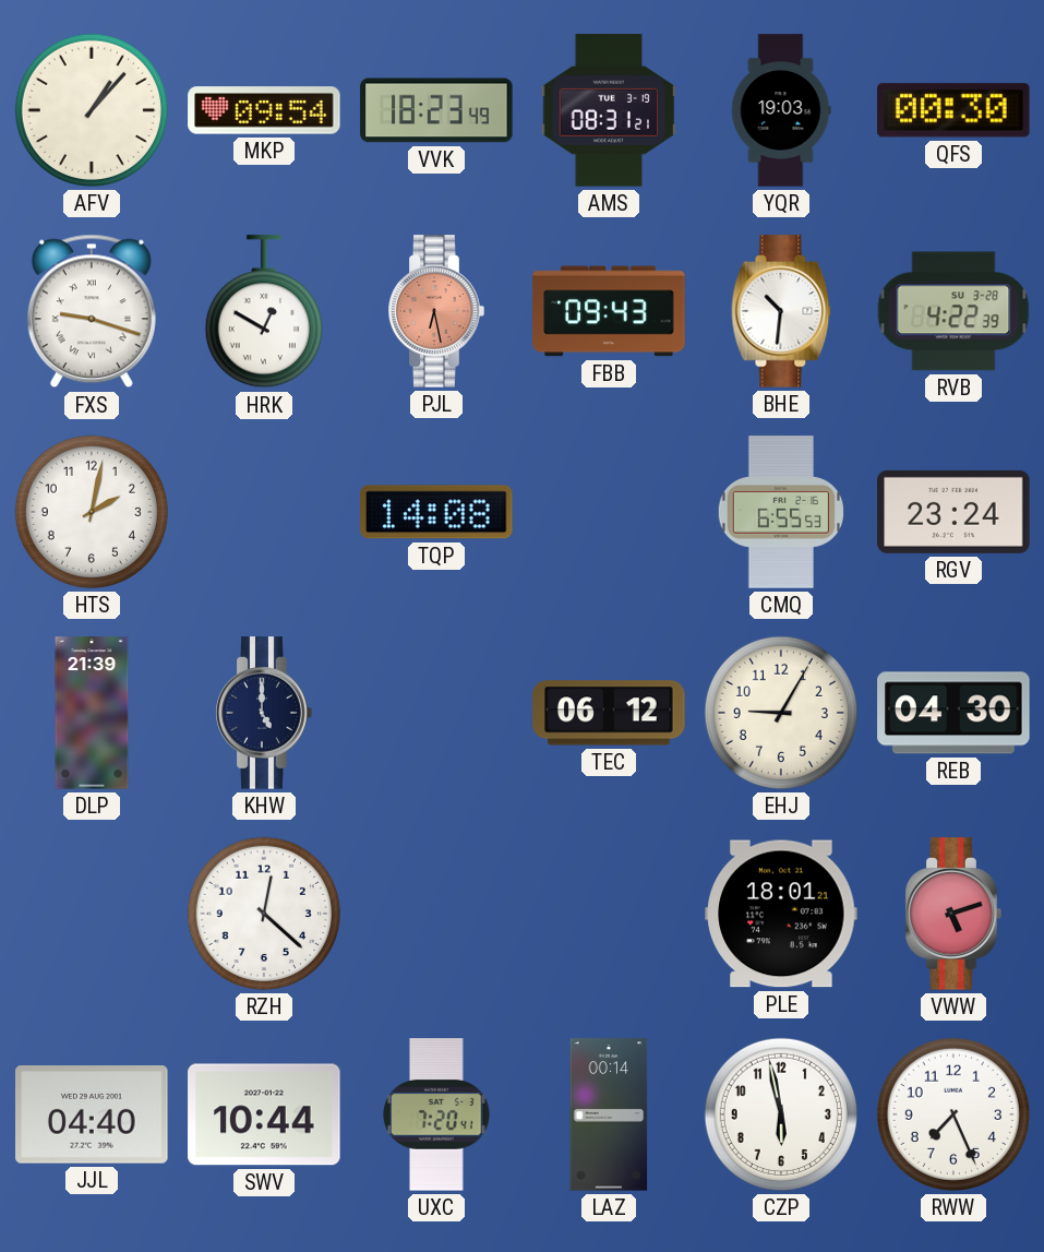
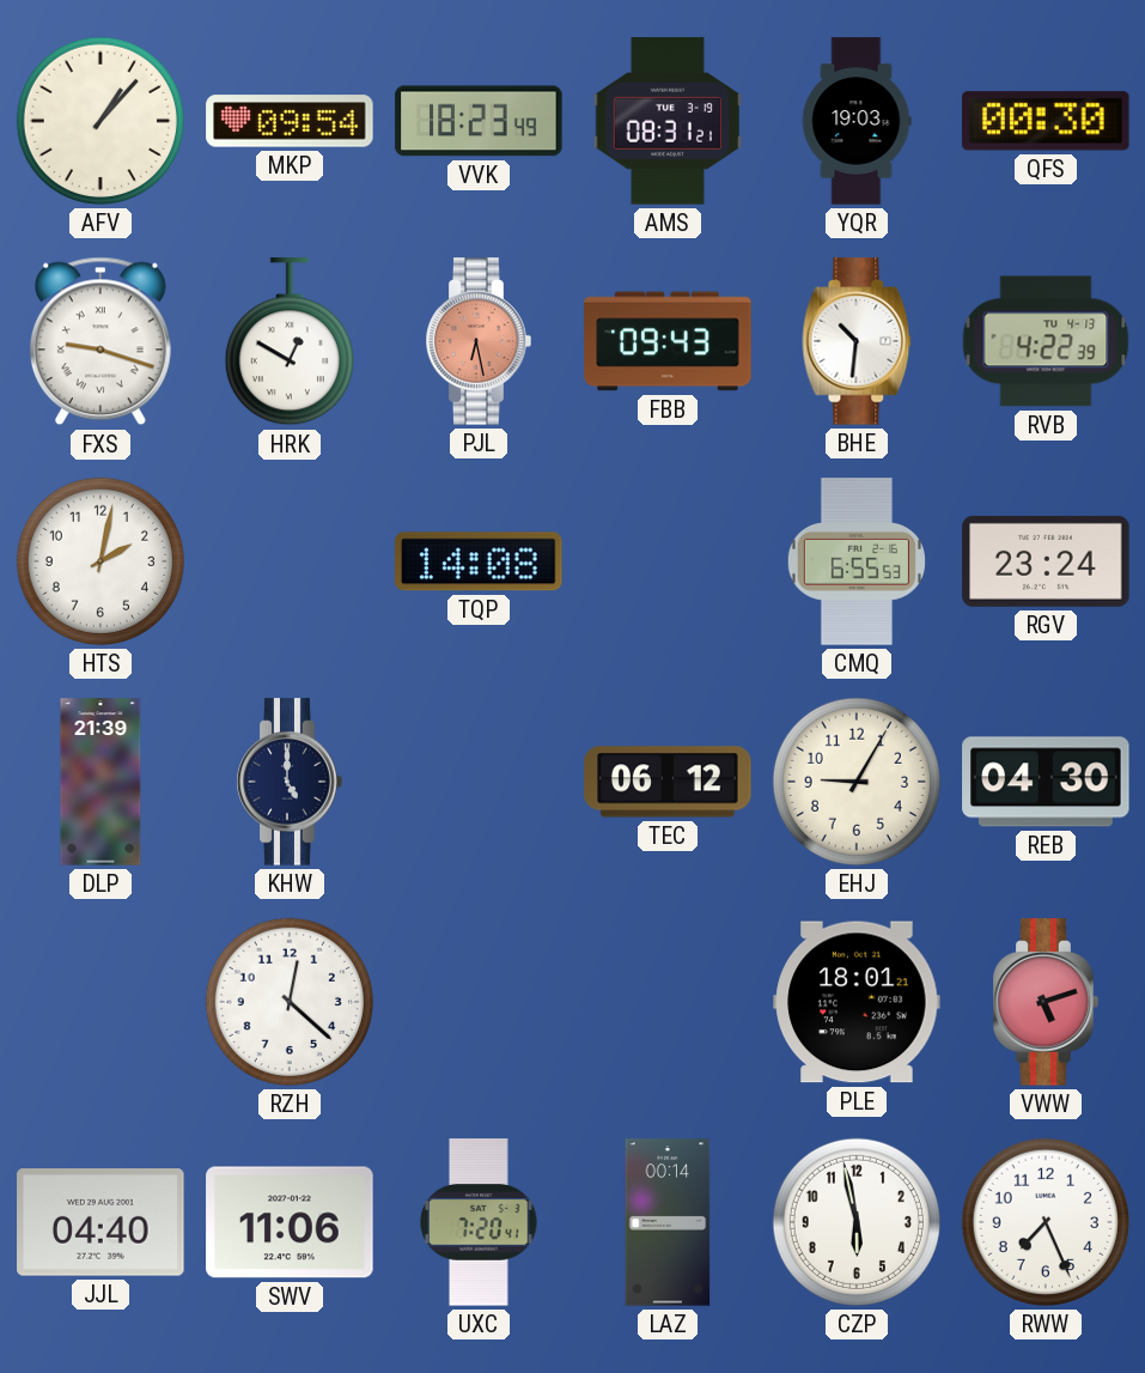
RVB date: SU 3-28 -> TU 4-13 (1046, 341)
SWV: 10:44 -> 11:06 (290, 1222)
